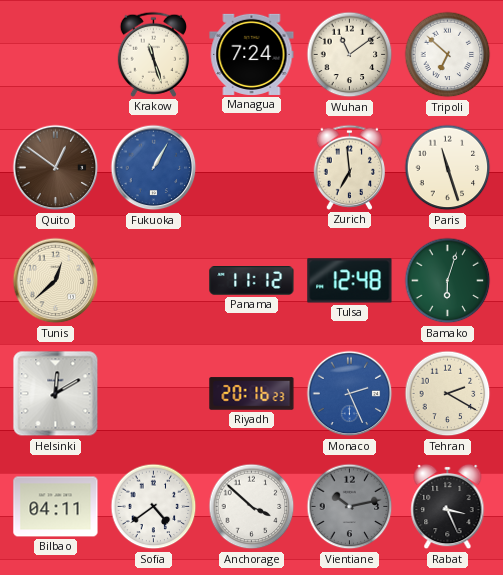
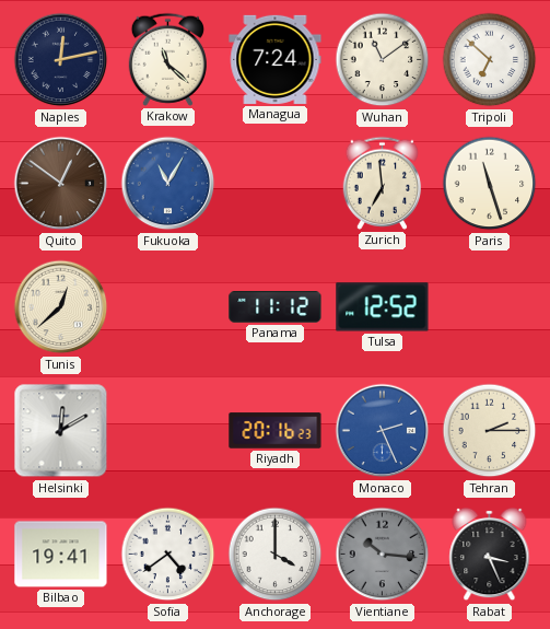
Naples: none -> 12:13 (61, 60)
Krakow: 11:27 -> 11:22 (167, 59)
Fukuoka: 1:05 -> 11:05 (168, 184)
Tulsa: 12:48 -> 12:52 (383, 307)
Bamako: 6:03 -> none (448, 281)
Tehran: 2:20 -> 2:15 (490, 431)
Bilbao: 04:11 -> 19:41 (61, 555)
Anchorage: 3:52 -> 4:00 (276, 555)
Vientiane: 10:13 -> 10:16 (383, 555)
